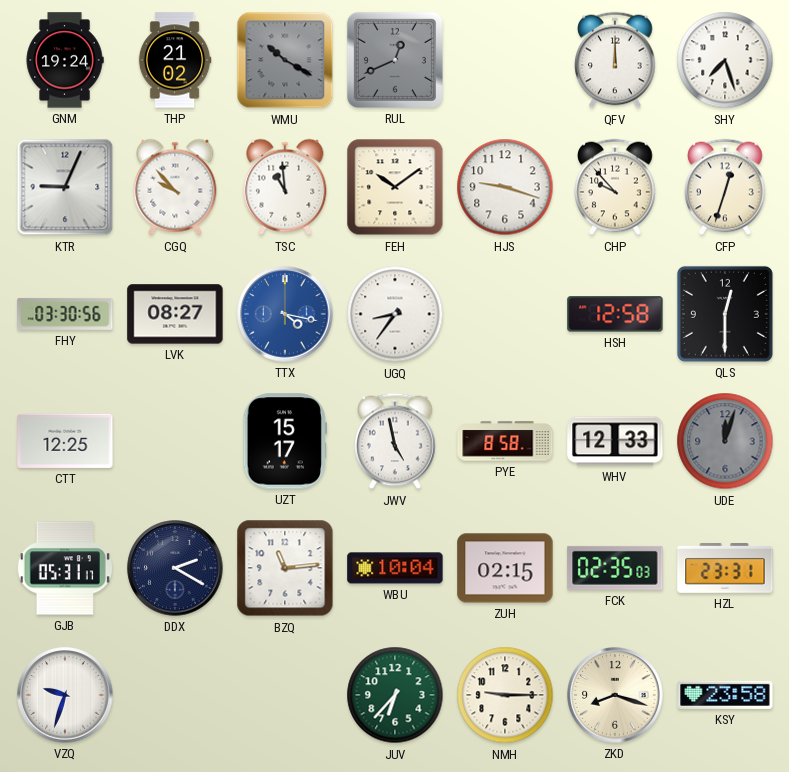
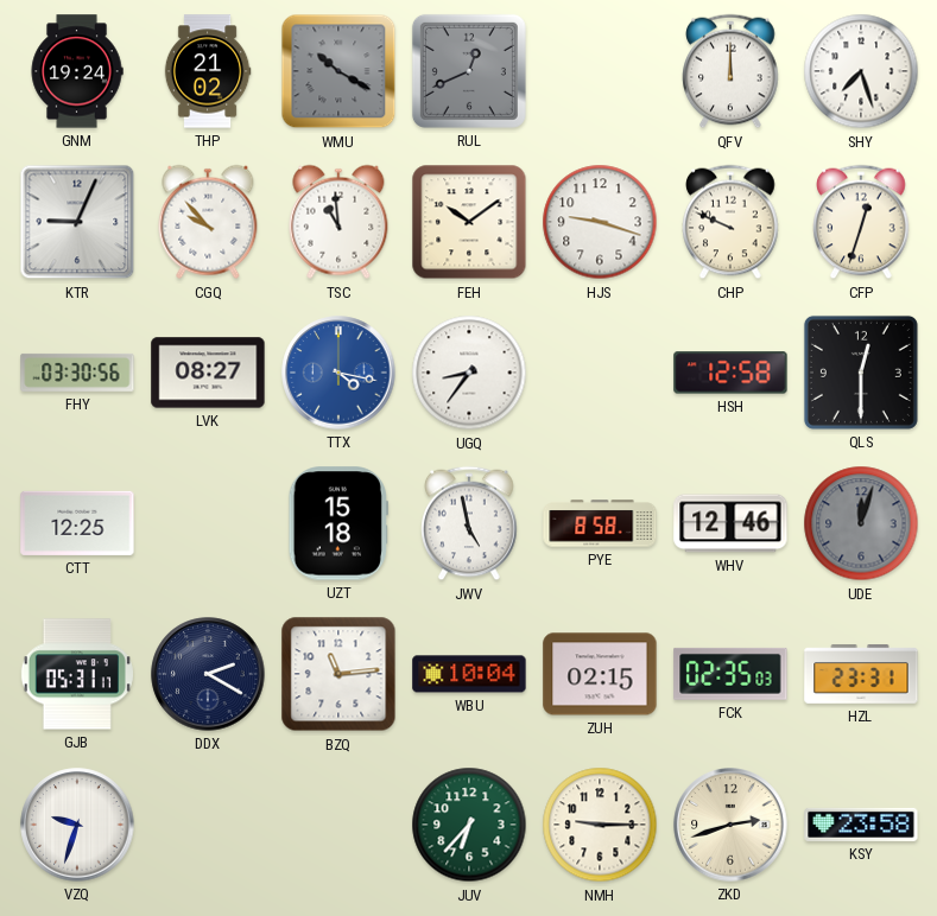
CHP: 9:53 -> 9:49 (730, 222)
UZT: 15:17 -> 15:18 (338, 523)
WHV: 12:33 -> 12:46 (730, 523)
ZKD: 8:18 -> 2:42 (730, 825)
